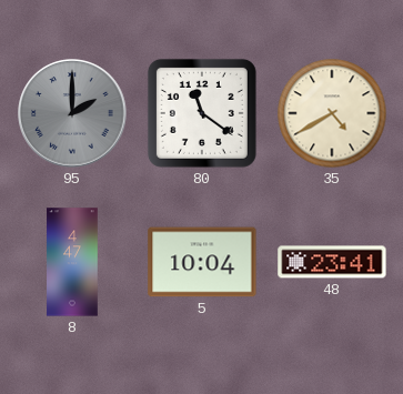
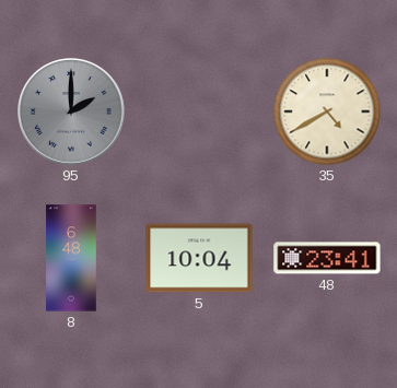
80: 11:21 -> none (202, 113)
8: 4:47 -> 6:48 (71, 258)
